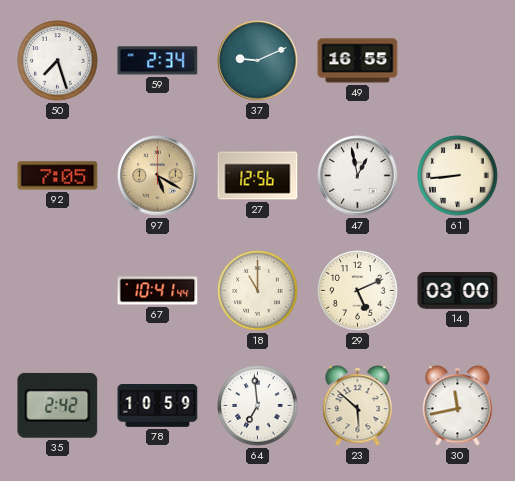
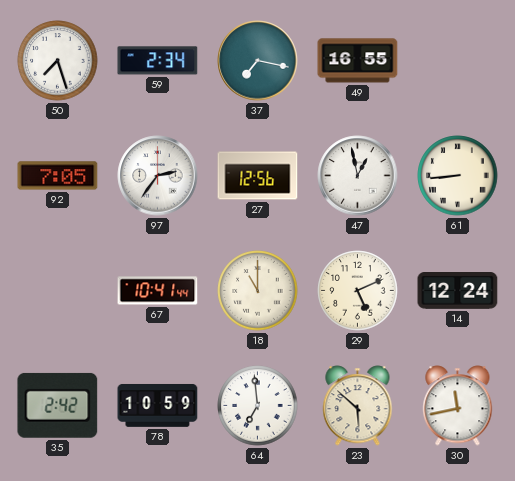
37: 9:11 -> 7:17 (258, 61)
97: 5:20 -> 2:36 (158, 176)
97 dial: champagne -> white (158, 176)
14: 03:00 -> 12:24 (458, 291)
